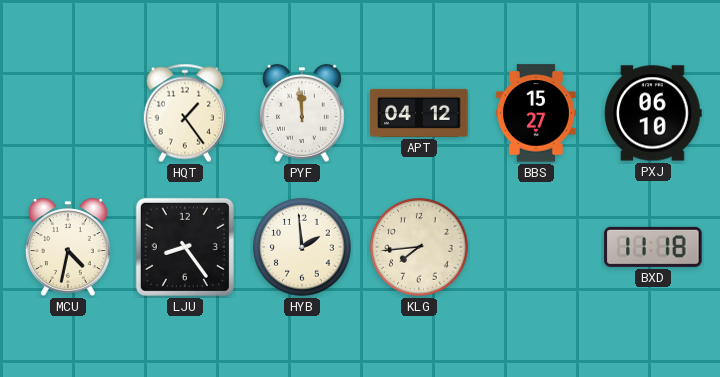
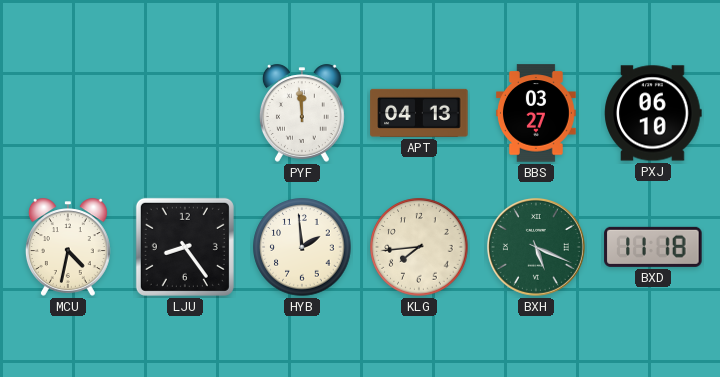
HQT: 1:24 -> none (185, 113)
APT: 04:12 -> 04:13 (419, 113)
BBS: 15:27 -> 03:27 (536, 113)
BXH: none -> 5:19 (536, 247)
